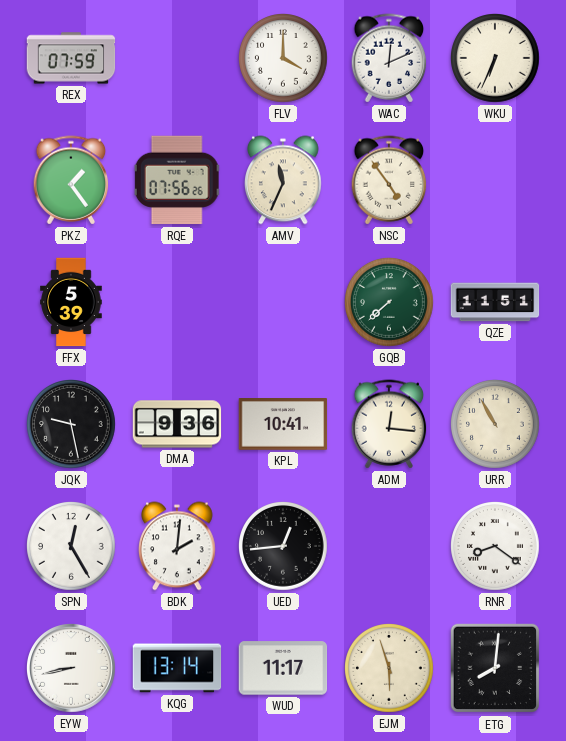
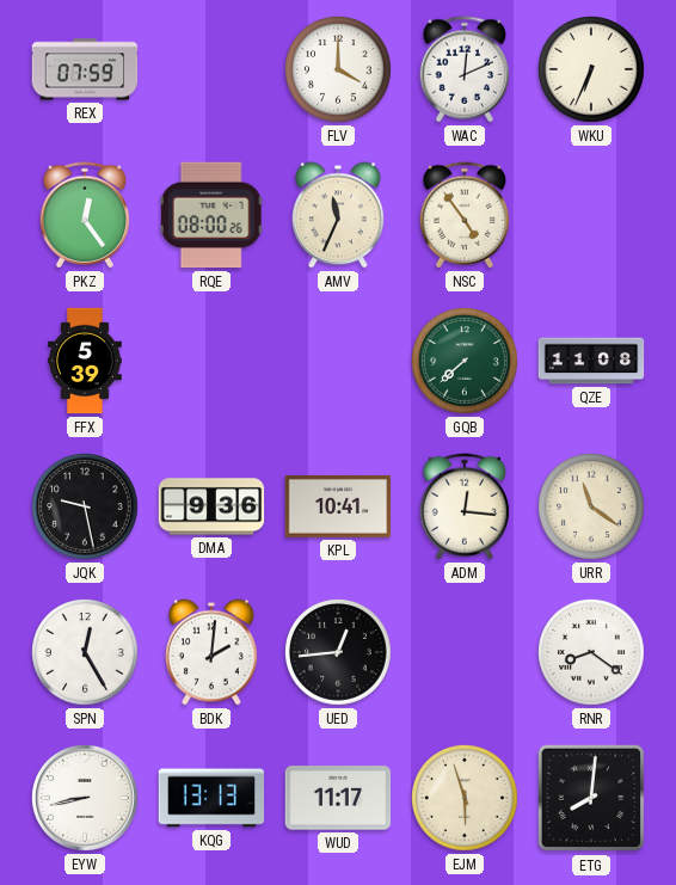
PKZ: 1:24 -> 12:24 (85, 215)
RQE: 07:56 -> 08:00 (211, 215)
QZE: 11:51 -> 11:08 (591, 361)
URR: 10:55 -> 11:21 (592, 508)
KQG: 13:14 -> 13:13 (211, 798)
